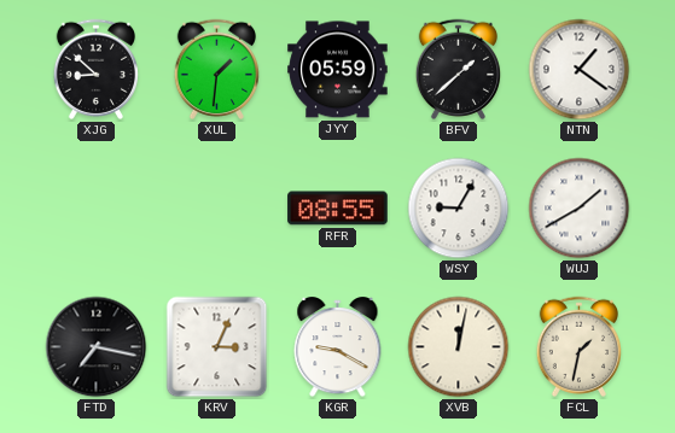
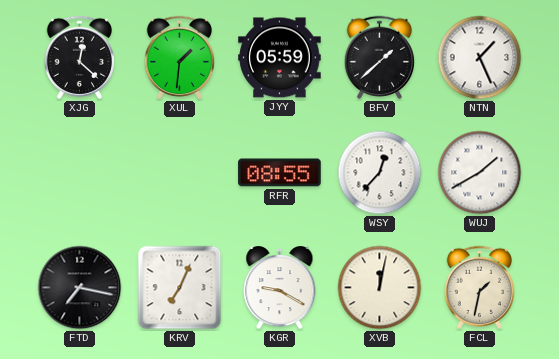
XJG: 8:52 -> 12:22 (79, 57)
NTN: 1:21 -> 1:26 (480, 58)
WSY: 9:05 -> 12:37 (380, 173)
KRV: 3:04 -> 7:04 (180, 288)
